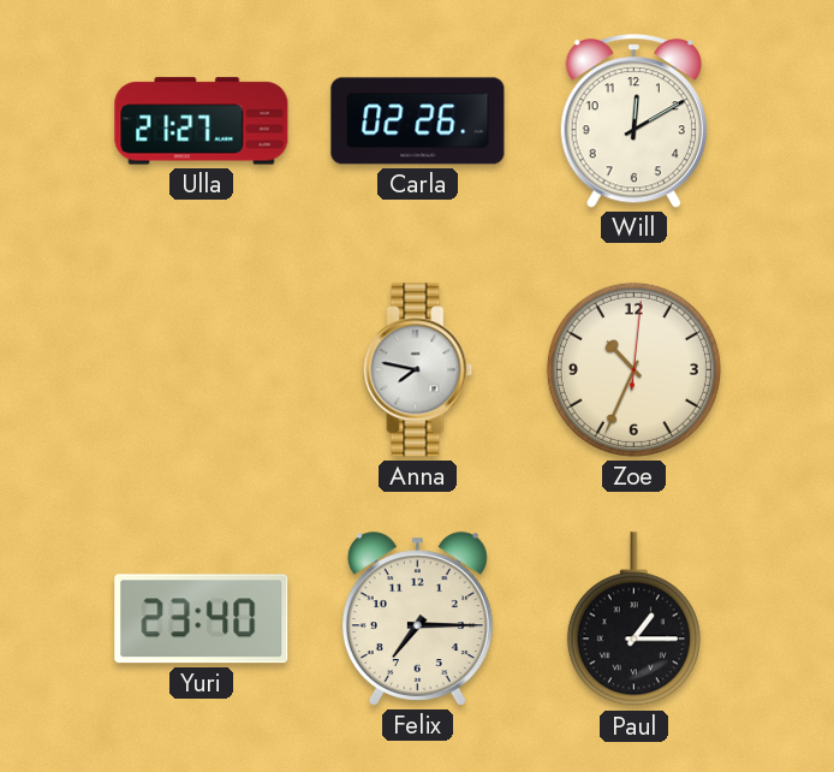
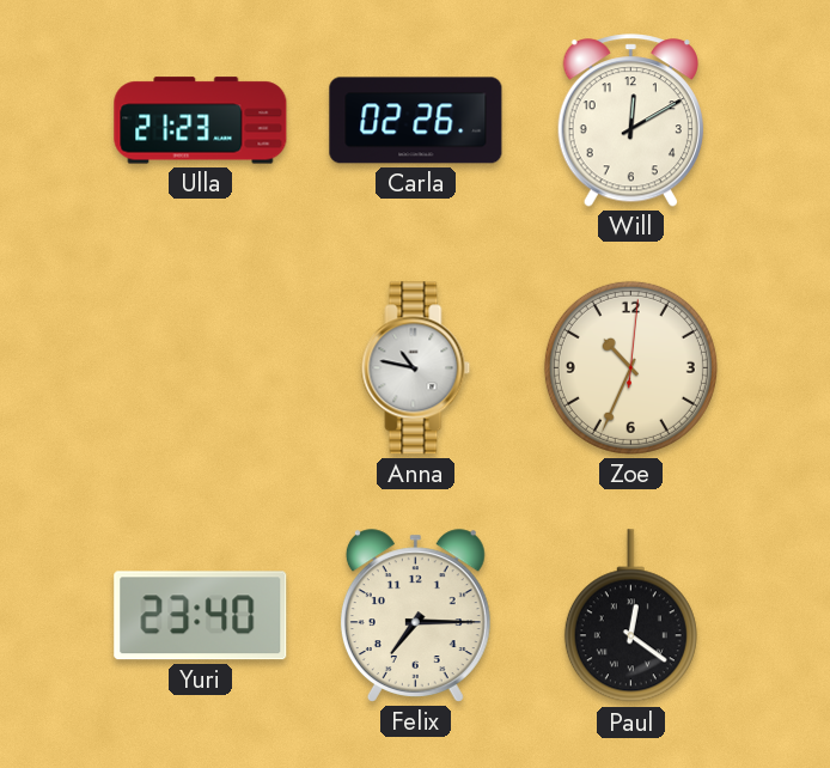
Ulla: 21:27 -> 21:23 (201, 121)
Anna: 7:47 -> 10:47 (416, 368)
Paul: 1:15 -> 12:21 (630, 616)
